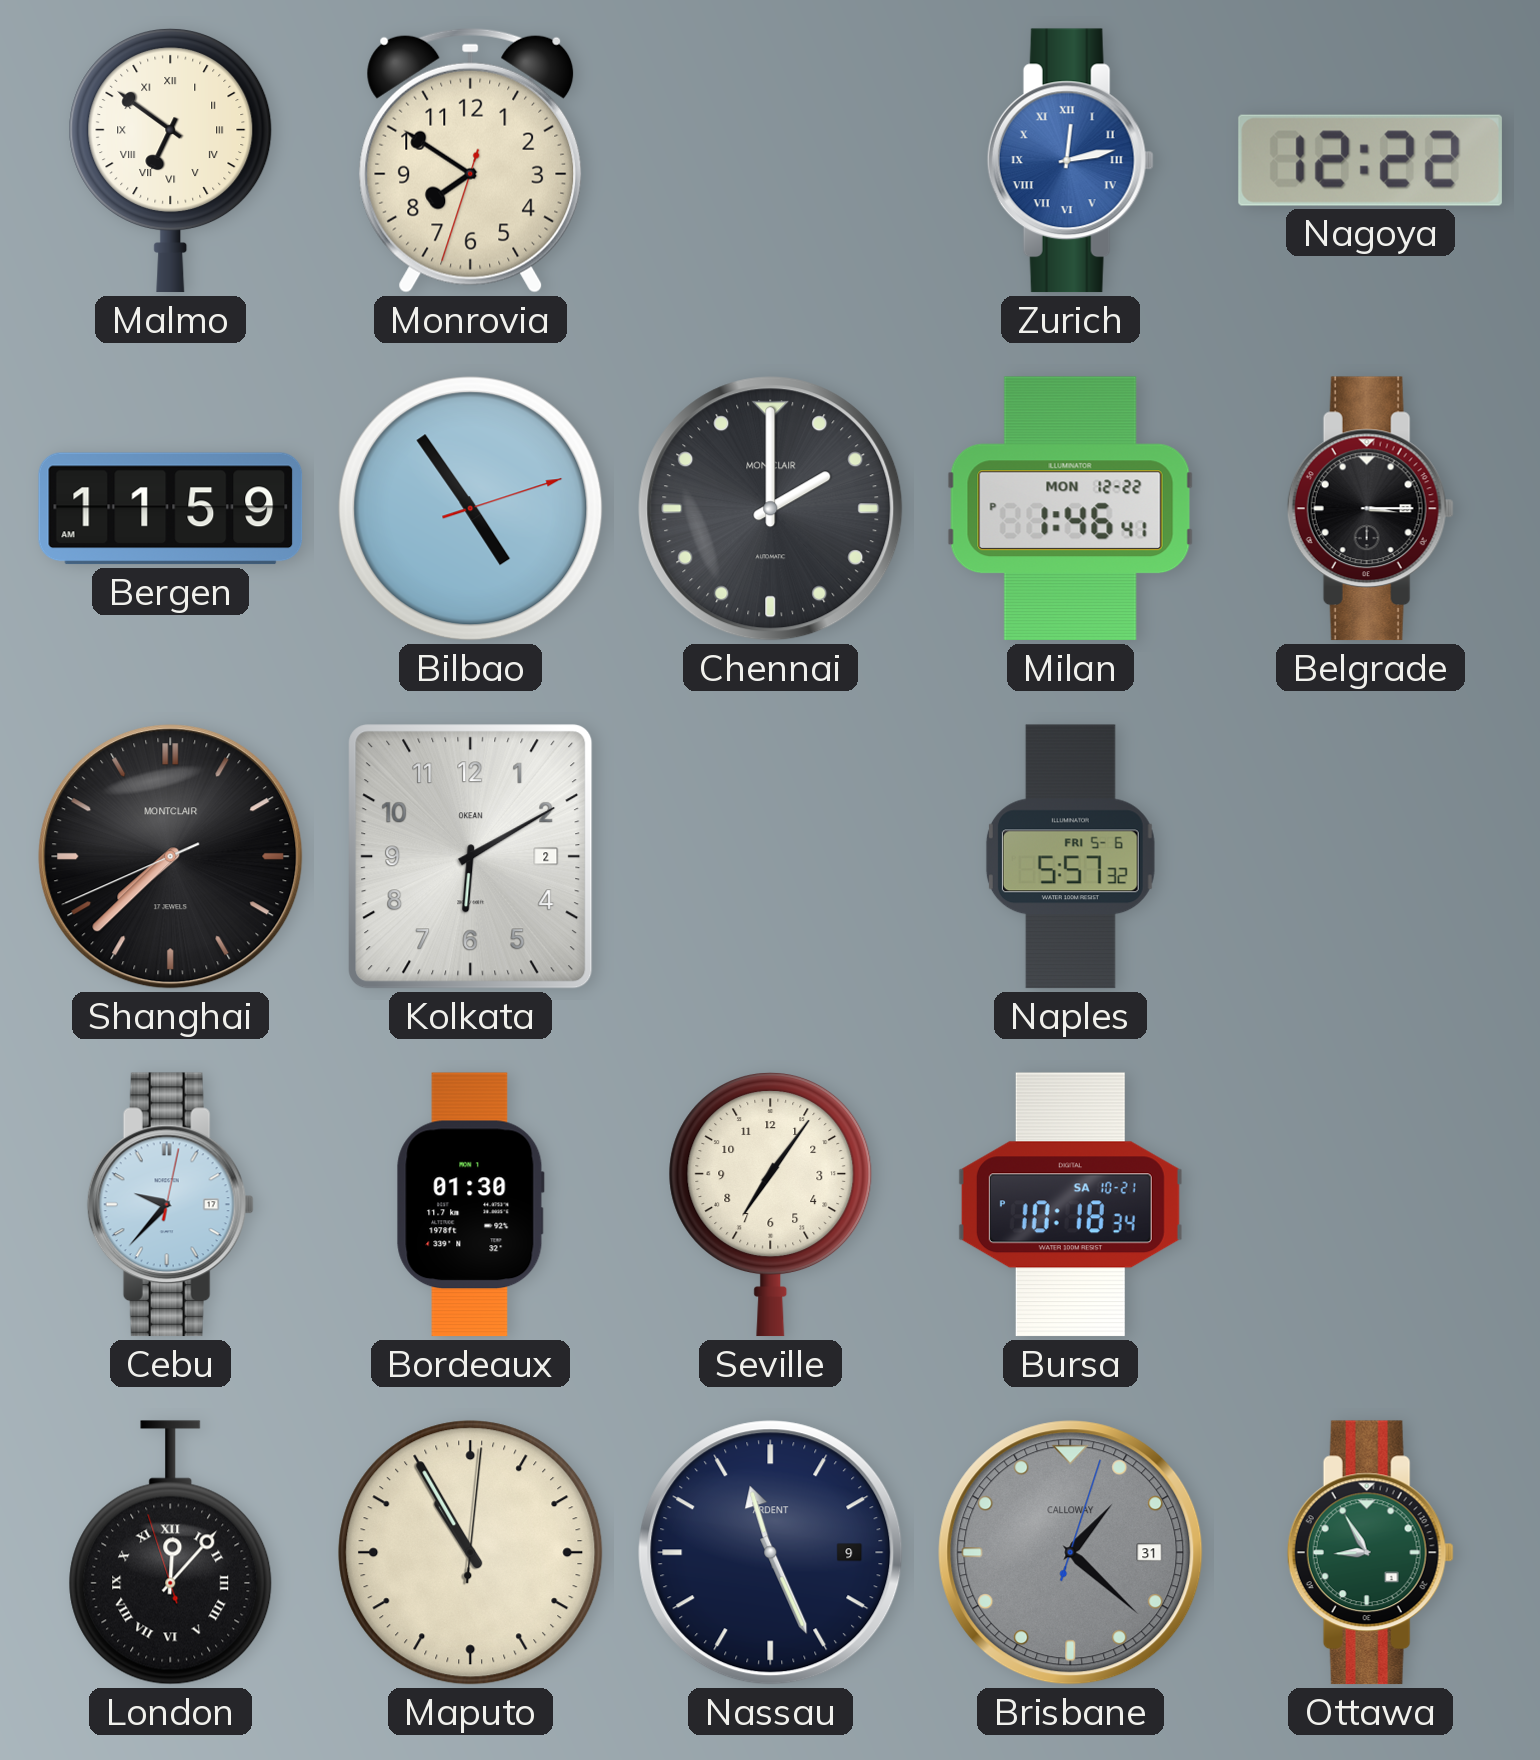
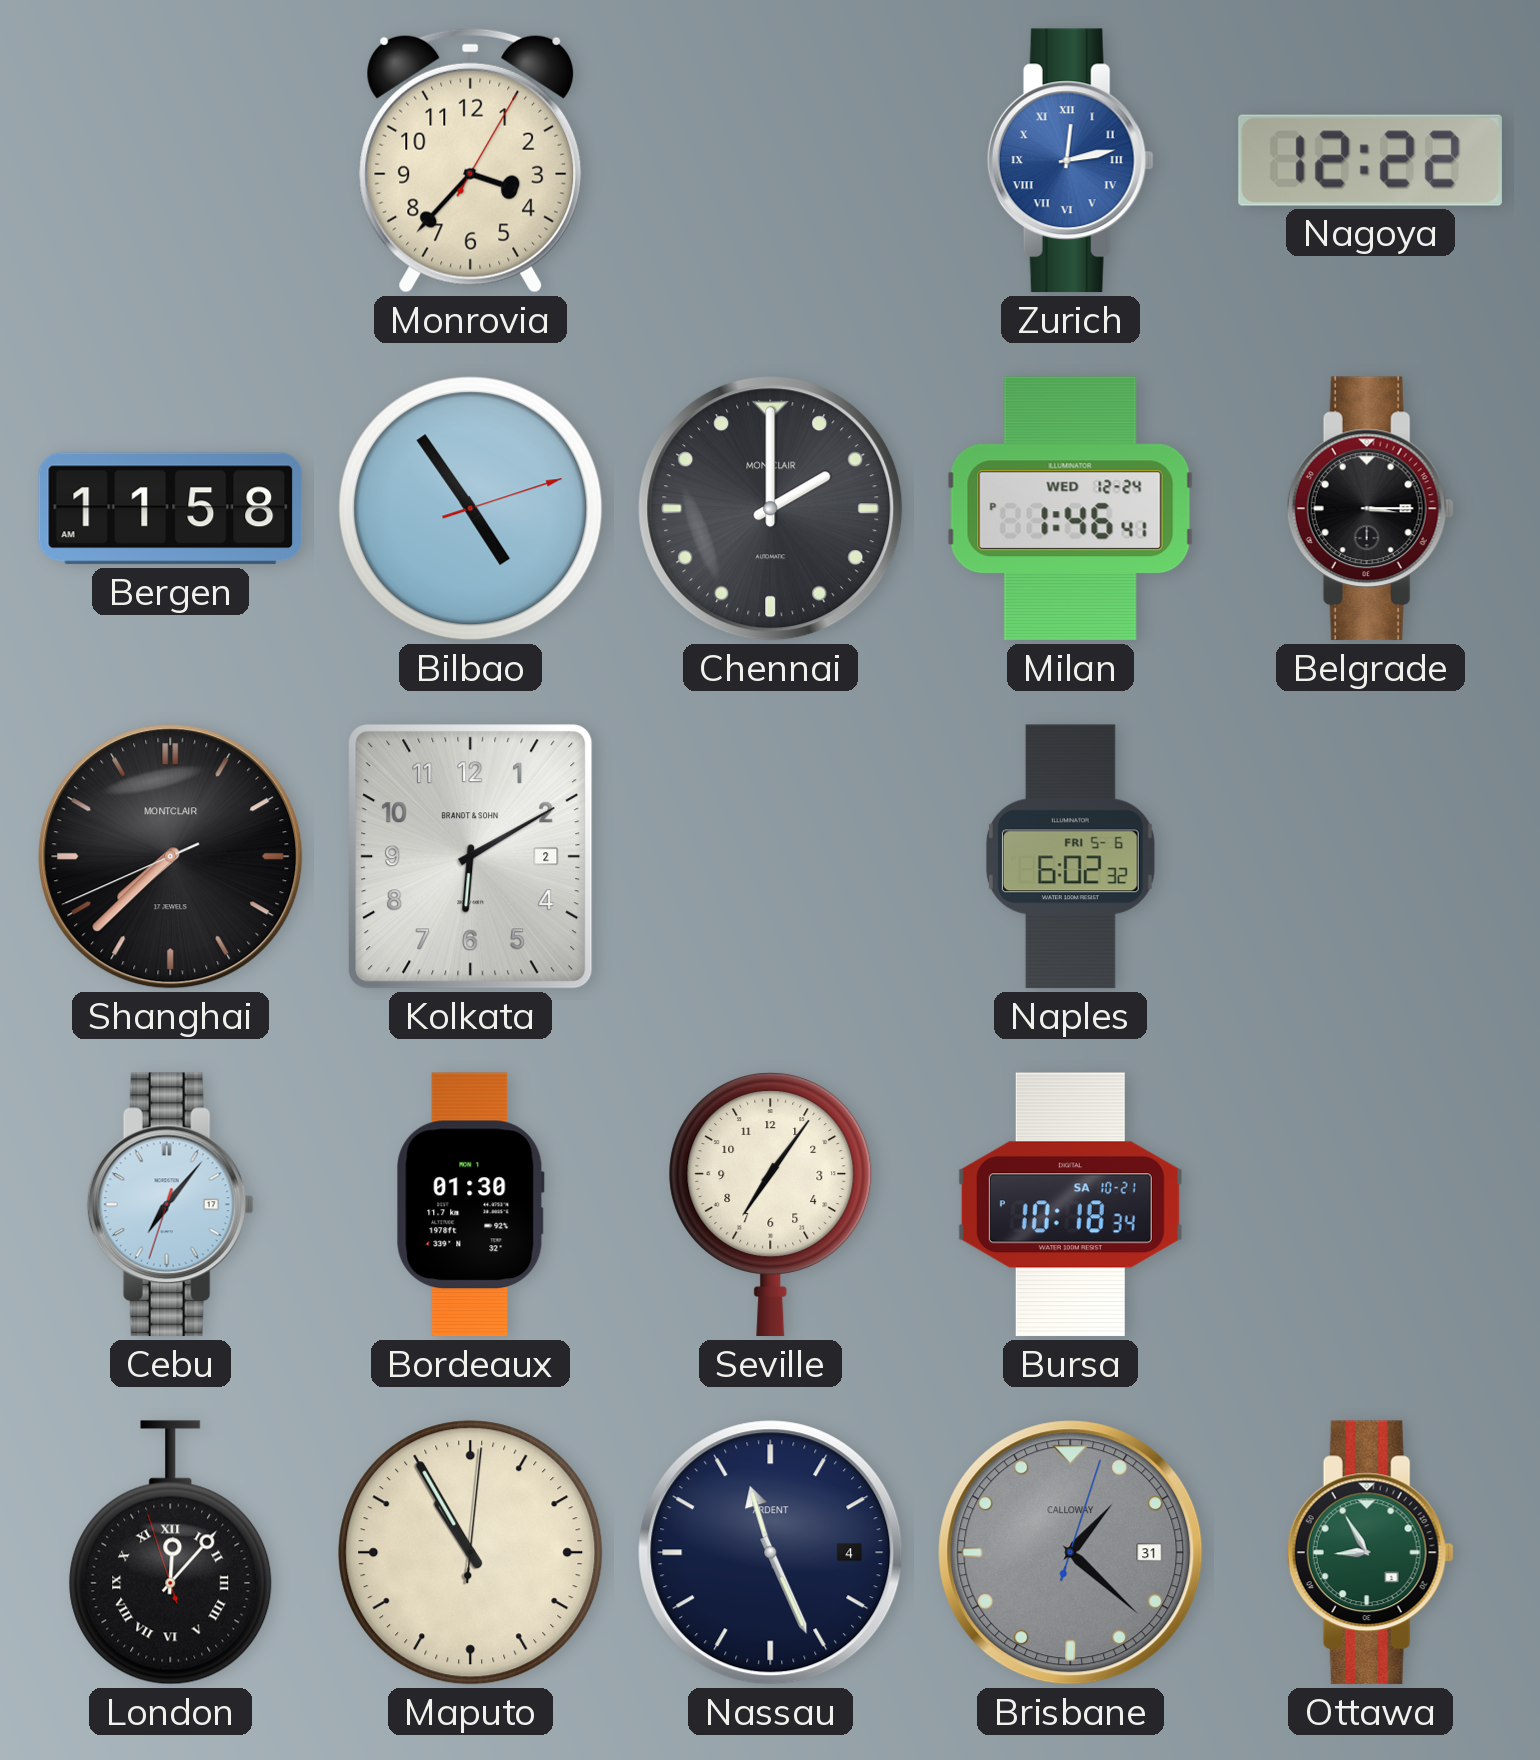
Malmo: 6:51 -> none (171, 161)
Monrovia: 7:50 -> 3:37 (471, 160)
Bergen: 11:59 -> 11:58 (171, 509)
Milan date: MON 12-22 -> WED 12-24 (1070, 509)
Kolkata brand: OKEAN -> BRANDT & SOHN (471, 857)
Naples: 5:57 -> 6:02 (1070, 857)
Cebu: 9:37 -> 7:06 (170, 1205)
Nassau date: 9 -> 4 (771, 1553)
